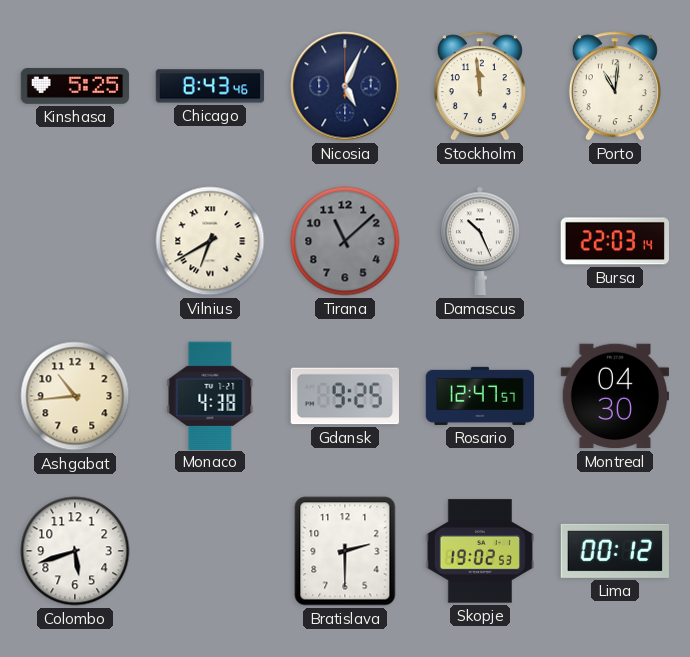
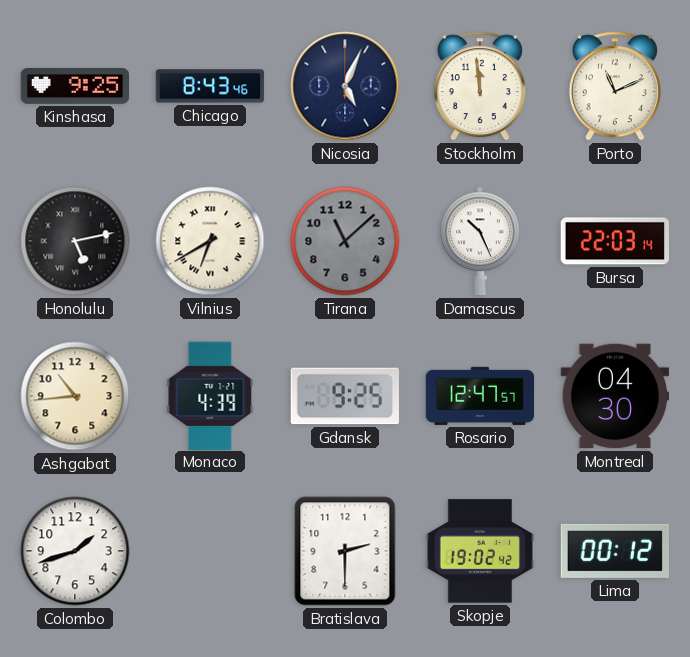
Kinshasa: 5:25 -> 9:25 (75, 87)
Porto: 11:01 -> 11:11 (615, 86)
Honolulu: none -> 5:13 (75, 241)
Monaco: 4:38 -> 4:39 (210, 395)
Colombo: 5:42 -> 1:42 (75, 551)
Skopje: 19:02:53 -> 19:02:42 (480, 551)
